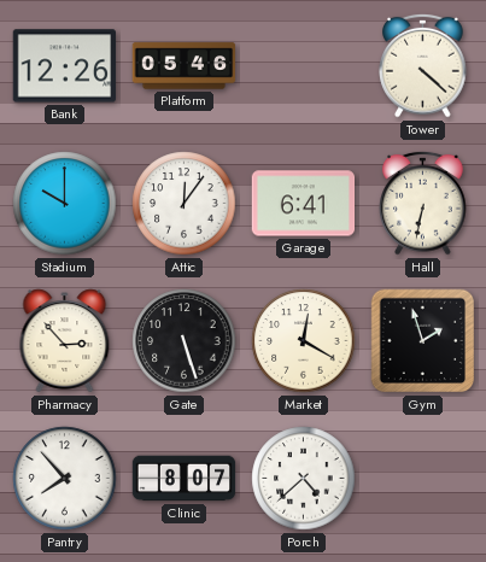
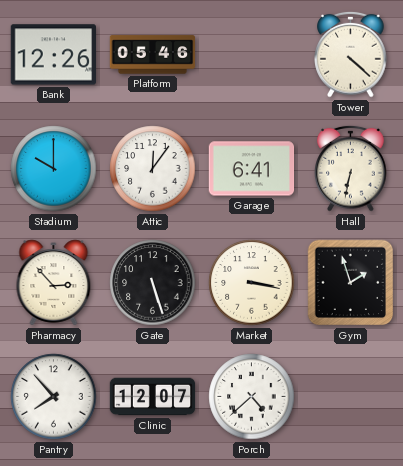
Market: 12:20 -> 3:17 (252, 283)
Clinic: 8:07 -> 12:07 (153, 397)
